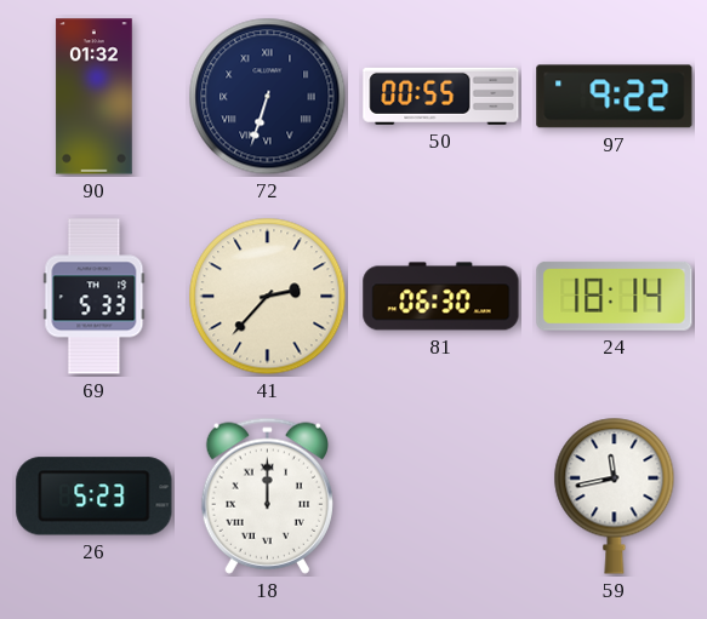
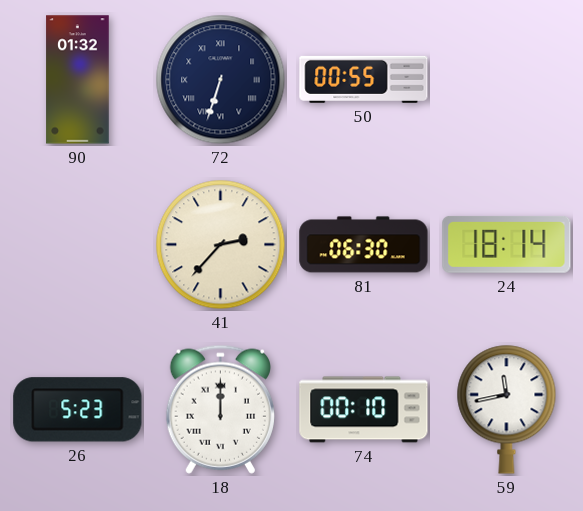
97: 9:22 -> none (615, 97)
69: 5:33 -> none (95, 297)
74: none -> 00:10 (364, 410)
